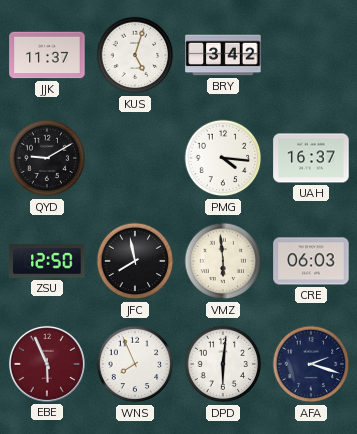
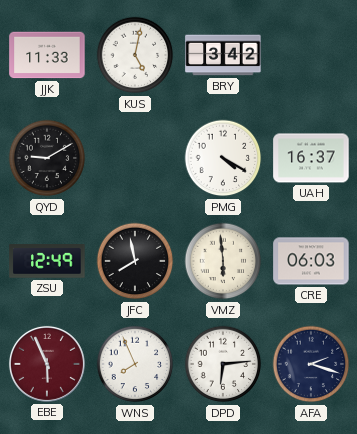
JJK: 11:37 -> 11:33 (47, 55)
KUS: 5:03 -> 5:02 (135, 55)
PMG: 4:16 -> 4:20 (223, 158)
ZSU: 12:50 -> 12:49 (47, 261)
DPD: 6:01 -> 6:14 (223, 364)
